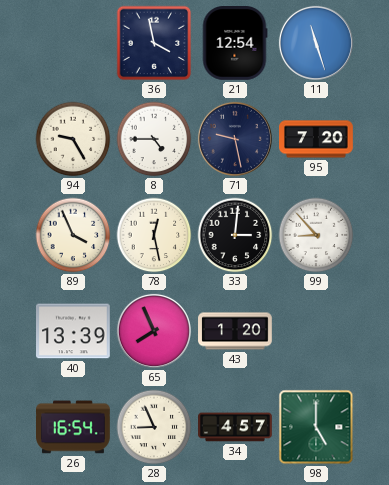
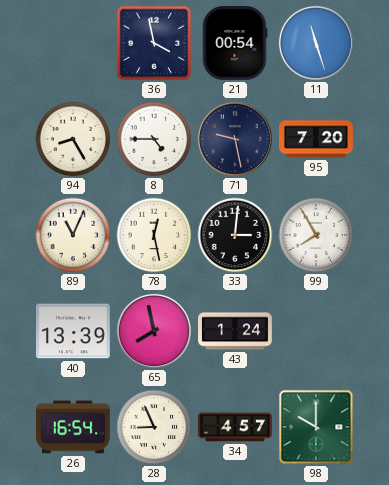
21: 12:54 -> 00:54 (235, 44)
94: 9:25 -> 8:25 (73, 139)
89: 3:56 -> 11:04 (73, 235)
99: 8:53 -> 7:55 (316, 235)
65: 7:56 -> 7:58 (154, 331)
43: 1:20 -> 1:24 (235, 331)
98: 5:00 -> 10:00 (316, 427)
